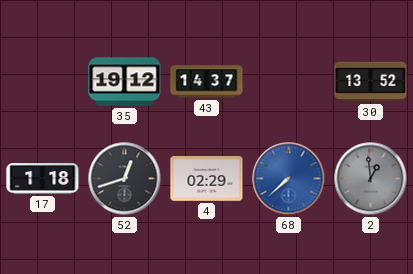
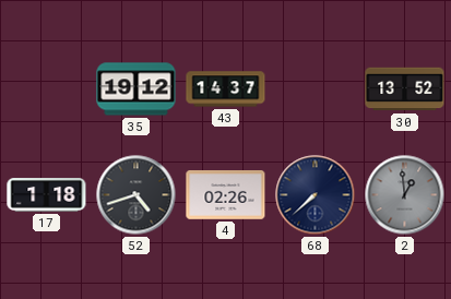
52: 12:42 -> 4:42 (137, 195)
4: 02:29 -> 02:26 (226, 195)
68 dial: blue -> navy (316, 195)
